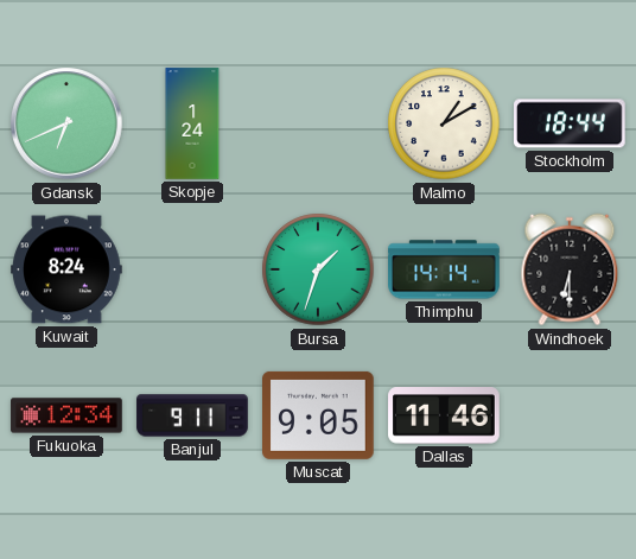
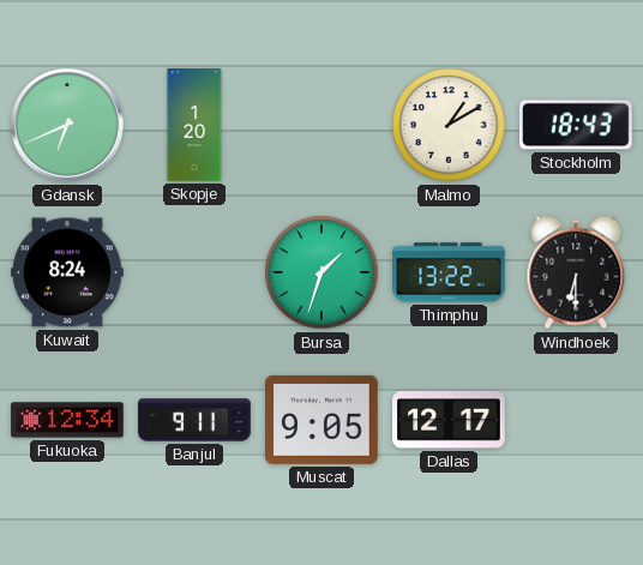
Skopje: 1:24 -> 1:20 (194, 125)
Stockholm: 18:44 -> 18:43 (577, 125)
Thimphu: 14:14 -> 13:22 (449, 272)
Dallas: 11:46 -> 12:17 (449, 420)
